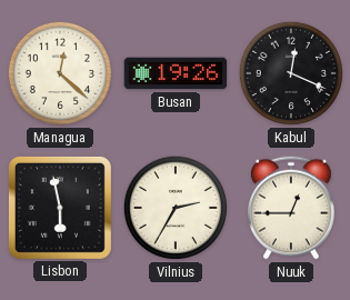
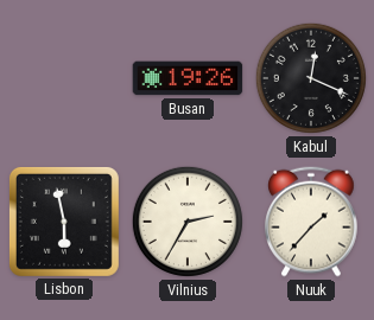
Managua: 12:22 -> none (60, 73)
Nuuk: 12:45 -> 1:37 (312, 222)
